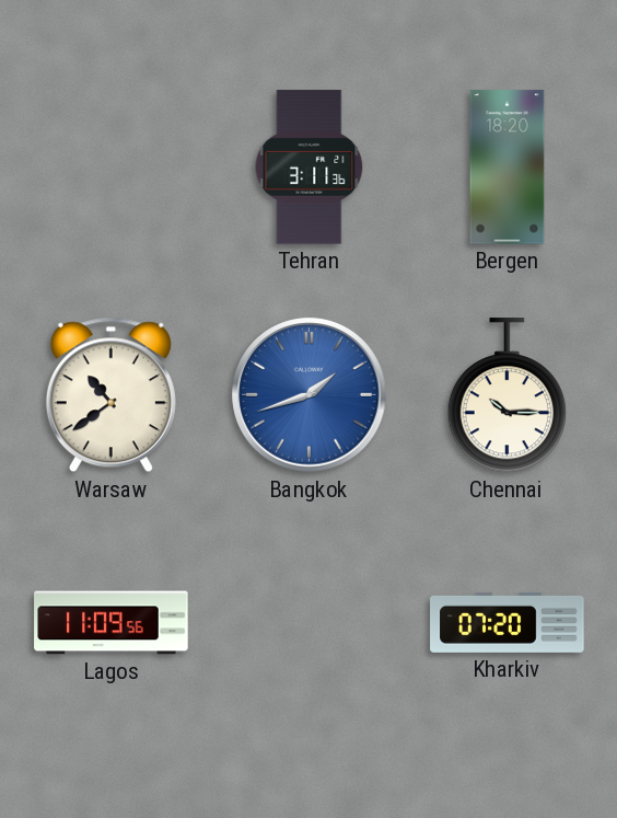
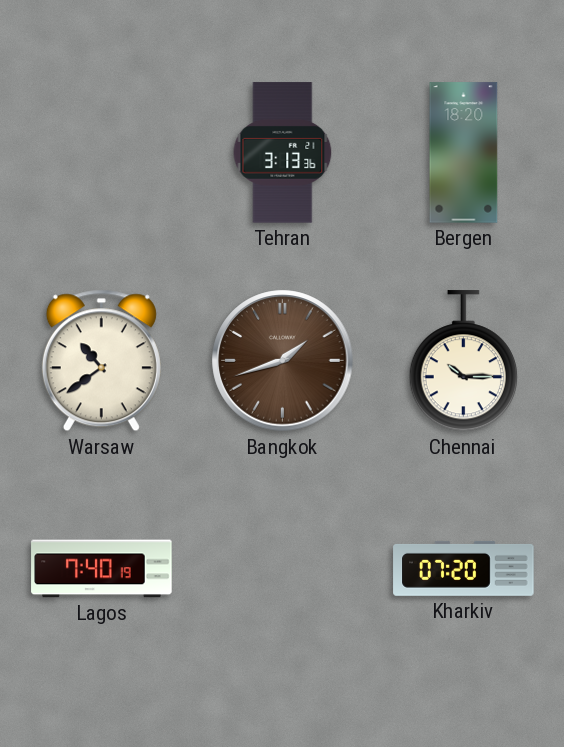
Tehran: 3:11 -> 3:13 (283, 153)
Bangkok dial: blue -> brown (283, 361)
Lagos: 11:09 -> 7:40 (102, 569)
